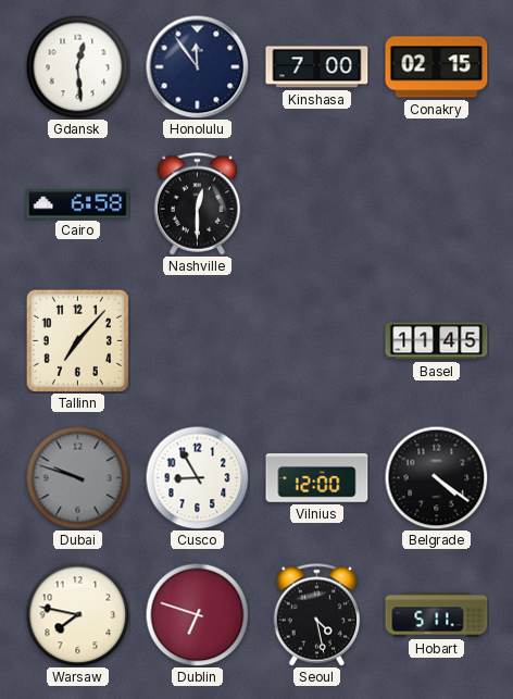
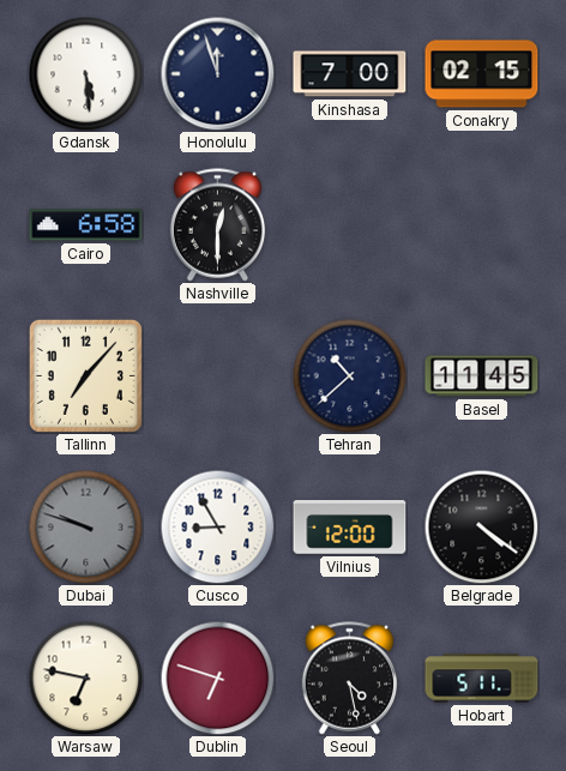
Gdansk: 12:29 -> 5:29 (85, 73)
Honolulu: 11:54 -> 11:57 (217, 73)
Tehran: none -> 10:38 (349, 375)
Warsaw: 7:47 -> 6:47 (85, 677)
